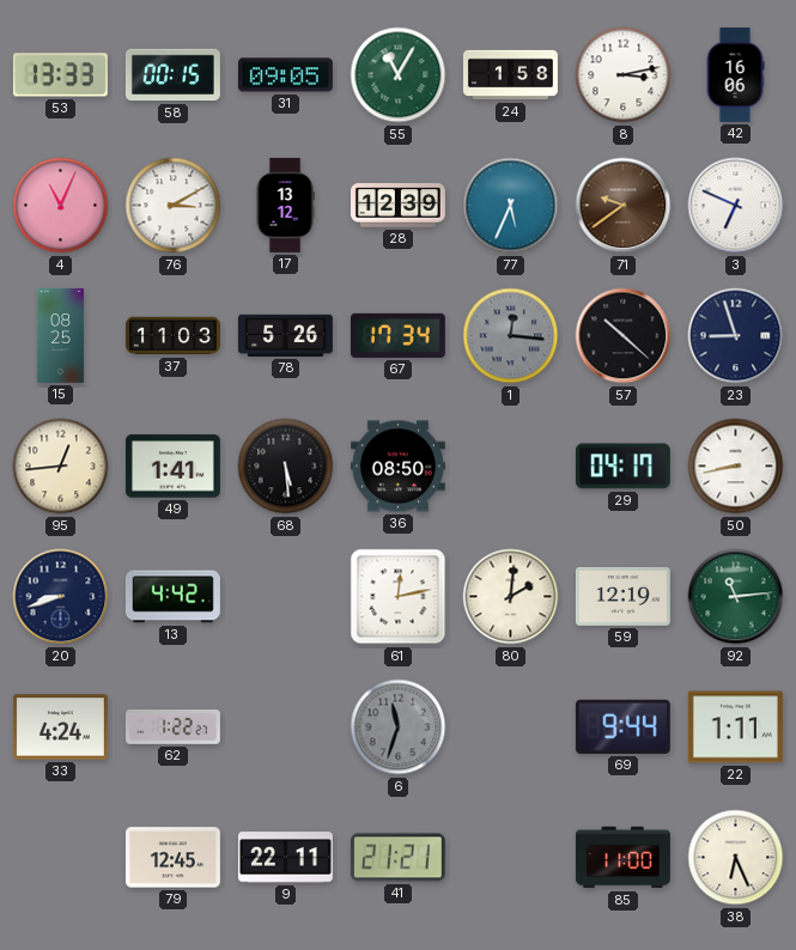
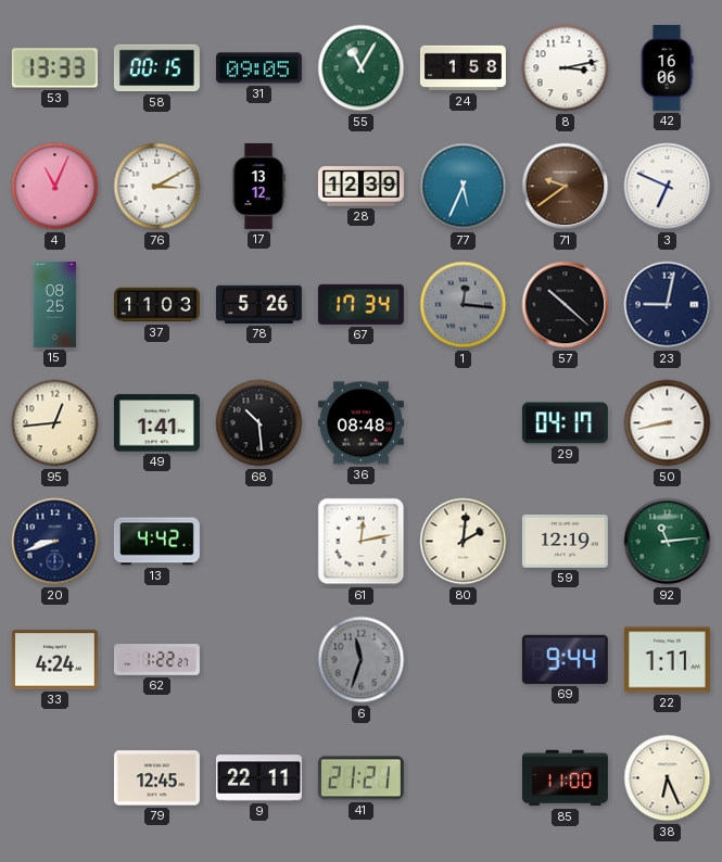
23: 8:57 -> 9:02 (668, 305)
68: 5:29 -> 10:29 (259, 423)
36: 08:50 -> 08:48 (360, 423)
